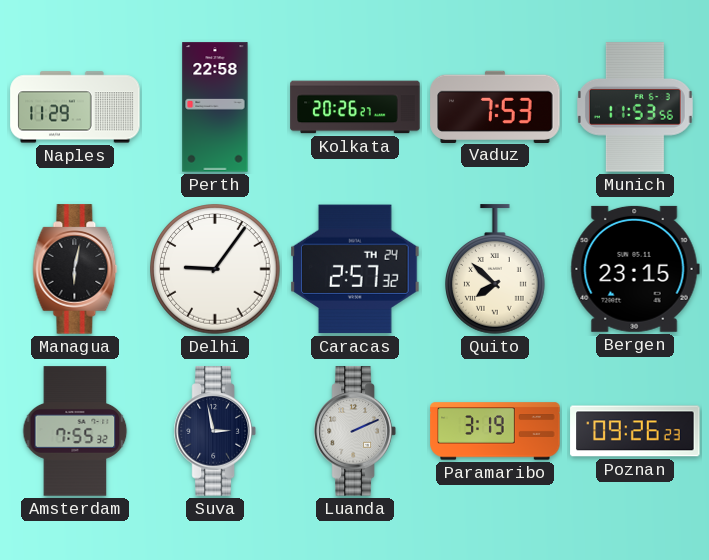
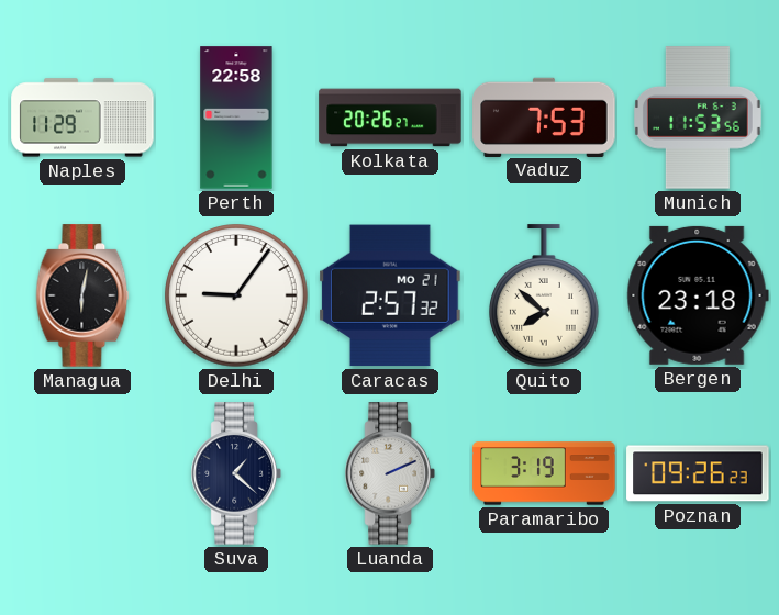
Caracas date: TH 24 -> MO 21 (390, 295)
Bergen: 23:15 -> 23:18 (698, 295)
Amsterdam: 7:55 -> none (75, 431)
Suva: 2:58 -> 1:22 (236, 473)
